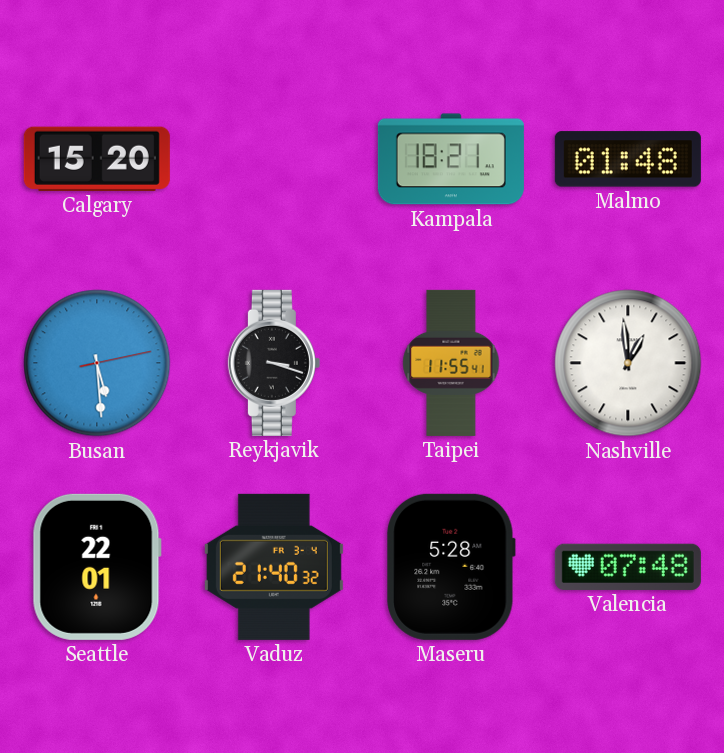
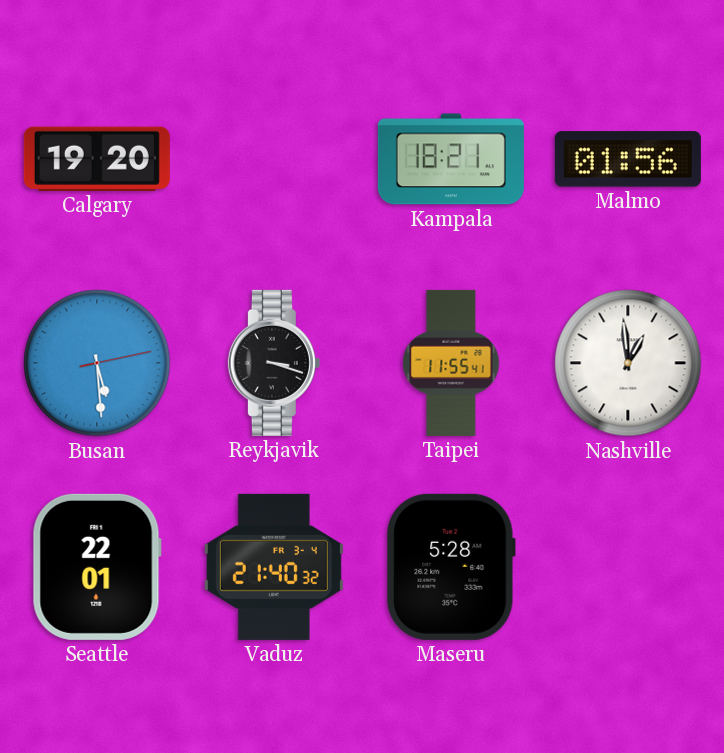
Calgary: 15:20 -> 19:20 (97, 159)
Malmo: 01:48 -> 01:56 (628, 159)
Valencia: 07:48 -> none (628, 567)
